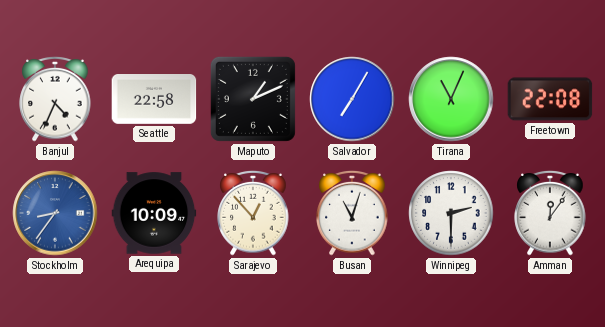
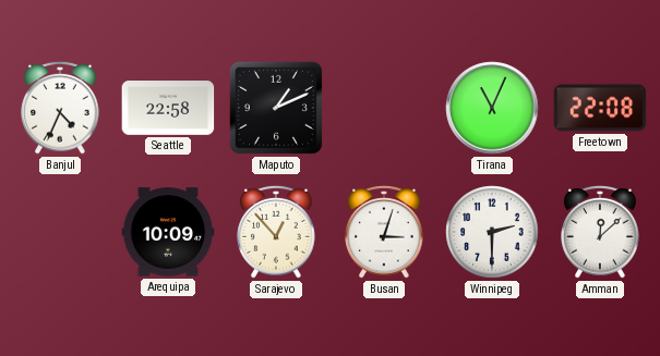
Salvador: 7:05 -> none (352, 99)
Stockholm: 8:36 -> none (55, 213)
Busan: 11:03 -> 3:03 (384, 233)
Amman: 12:06 -> 12:08 (600, 233)
